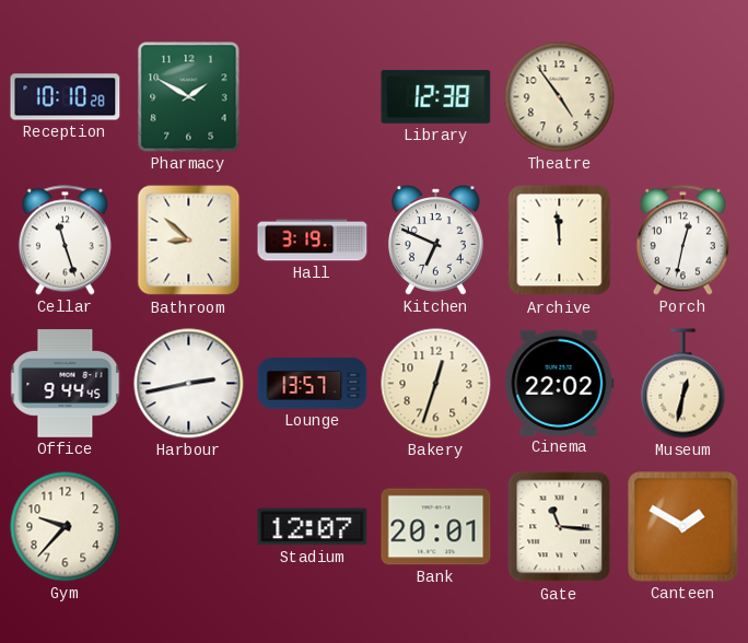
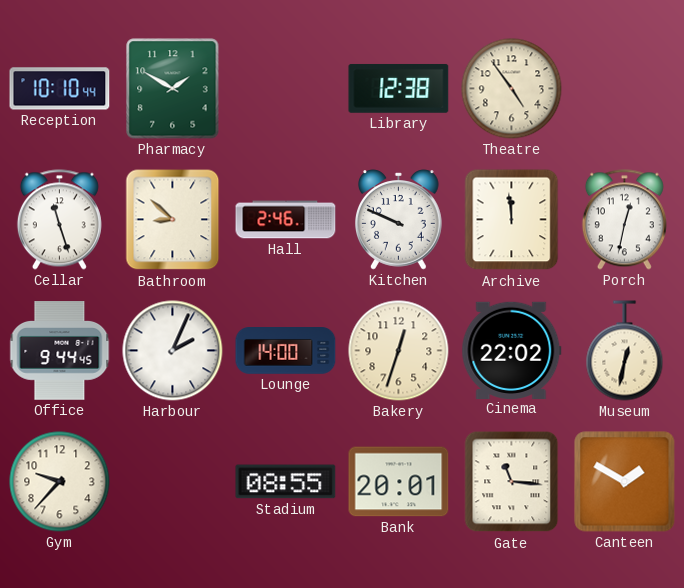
Reception: 10:10:28 -> 10:10:44 (60, 89)
Hall: 3:19 -> 2:46 (286, 220)
Kitchen: 6:49 -> 9:49 (399, 220)
Harbour: 2:43 -> 2:04 (173, 351)
Lounge: 13:57 -> 14:00 (286, 351)
Stadium: 12:07 -> 08:55 (286, 482)
